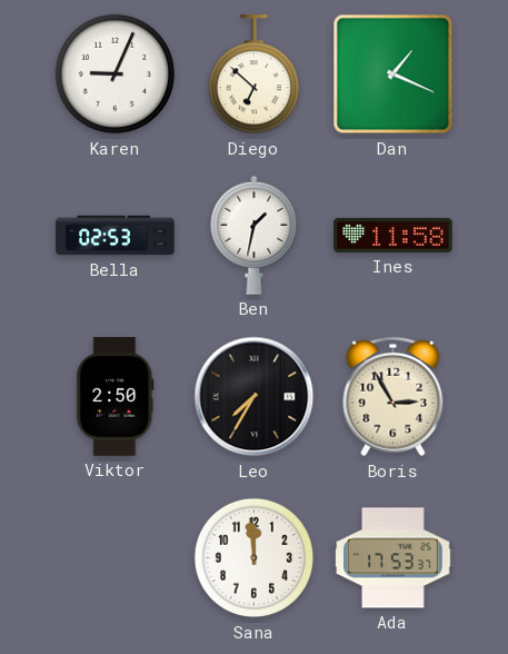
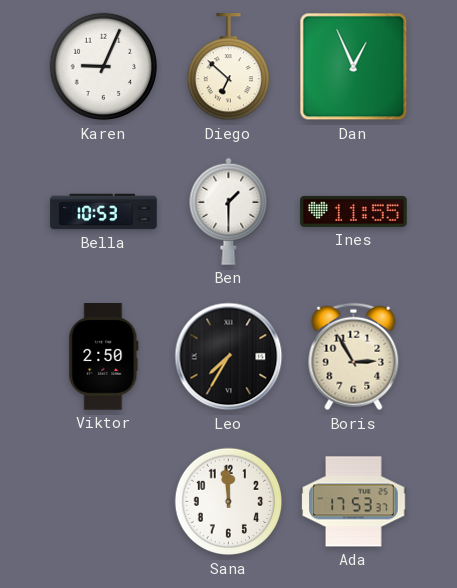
Dan: 1:19 -> 12:56 (354, 67)
Bella: 02:53 -> 10:53 (104, 212)
Ben: 1:32 -> 1:30 (229, 211)
Ines: 11:58 -> 11:55 (354, 211)
